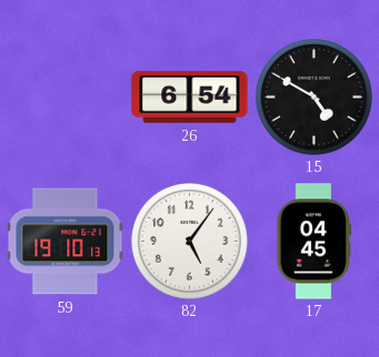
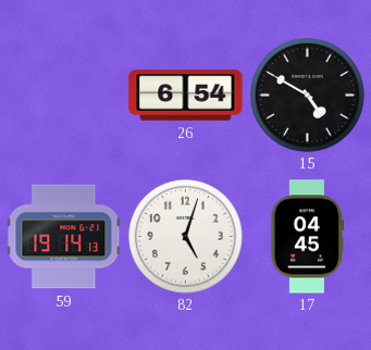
59: 19:10 -> 19:14 (63, 237)
82: 5:06 -> 5:03 (185, 236)
